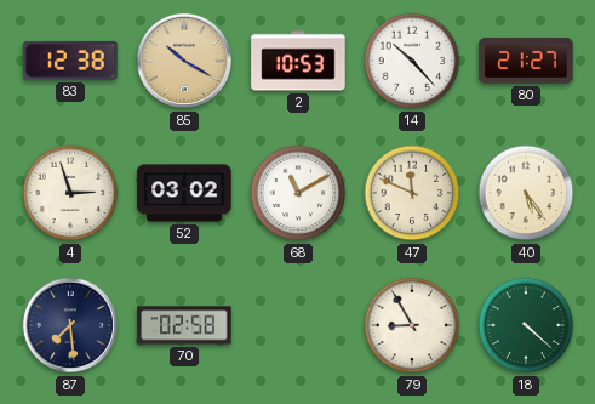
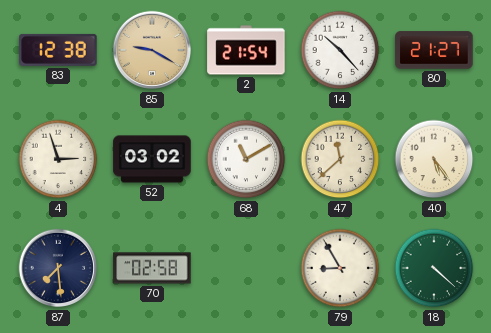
85: 10:20 -> 9:20 (152, 50)
2: 10:53 -> 21:54 (246, 50)
47: 11:49 -> 11:38 (340, 159)
